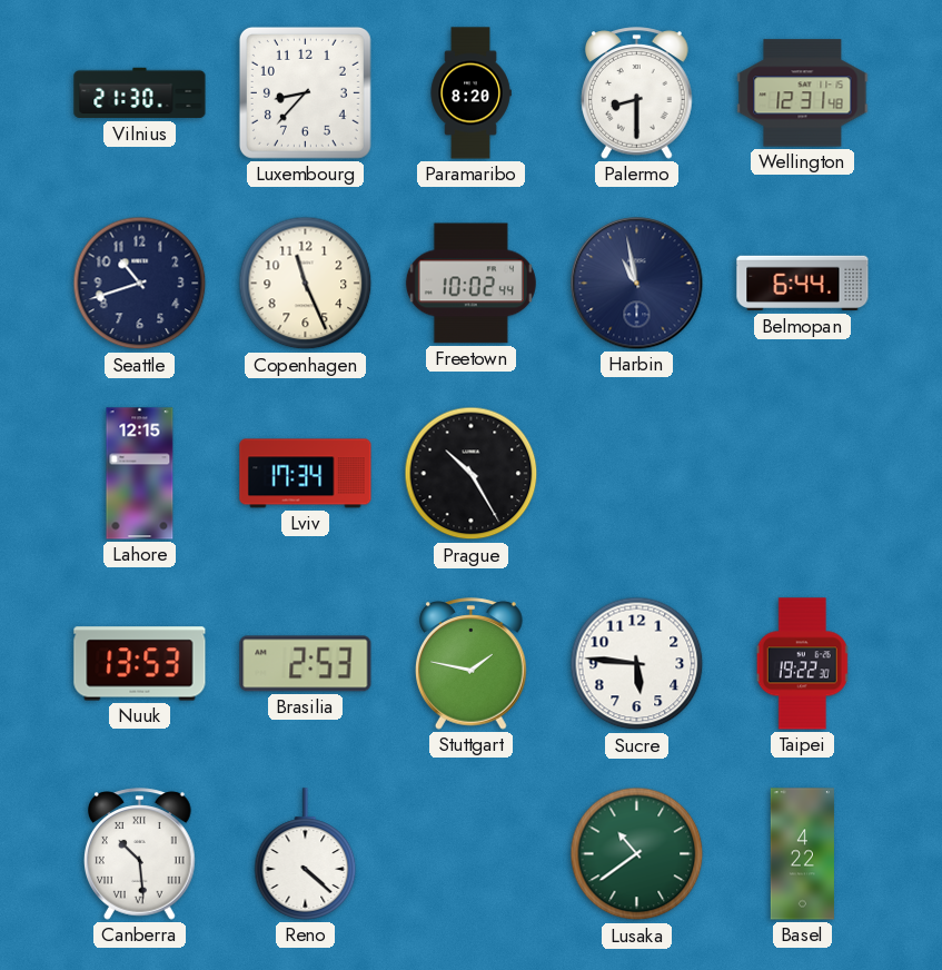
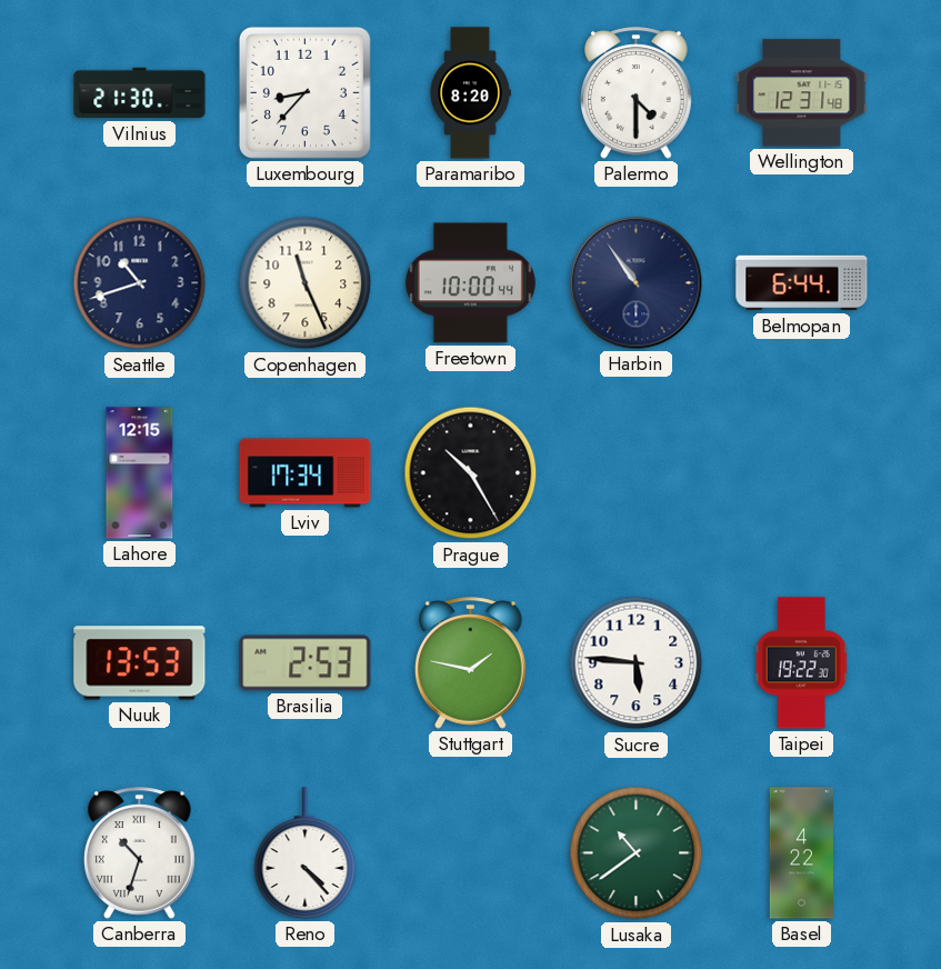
Palermo: 8:30 -> 4:30 (637, 93)
Freetown: 10:02 -> 10:00 (470, 283)
Harbin: 10:58 -> 10:54 (637, 283)
Canberra: 10:29 -> 10:33 (140, 853)
Reno: 4:22 -> 4:23 (306, 853)
